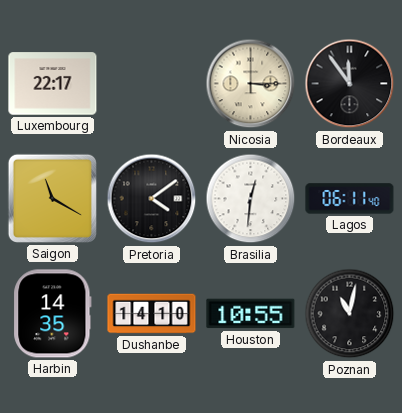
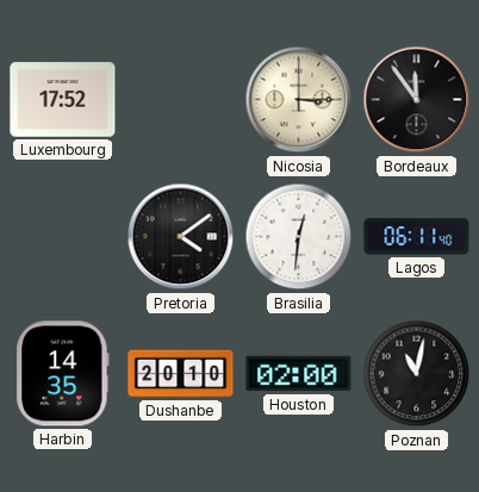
Luxembourg: 22:17 -> 17:52 (63, 100)
Saigon: 11:20 -> none (52, 198)
Dushanbe: 14:10 -> 20:10 (181, 374)
Houston: 10:55 -> 02:00 (299, 374)
